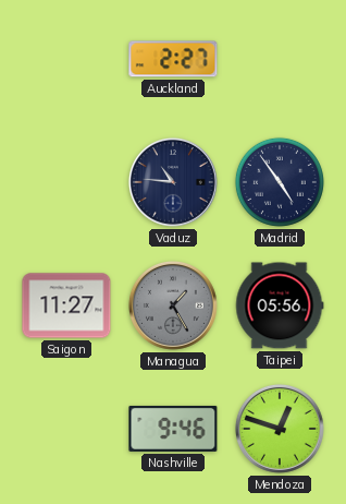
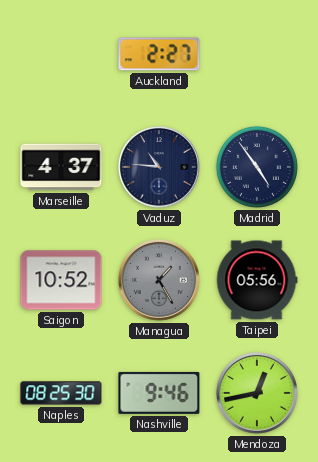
Marseille: none -> 4:37 (61, 167)
Saigon: 11:27 -> 10:52 (61, 280)
Naples: none -> 08:25 (61, 393)
Mendoza: 12:48 -> 12:43 (257, 393)
